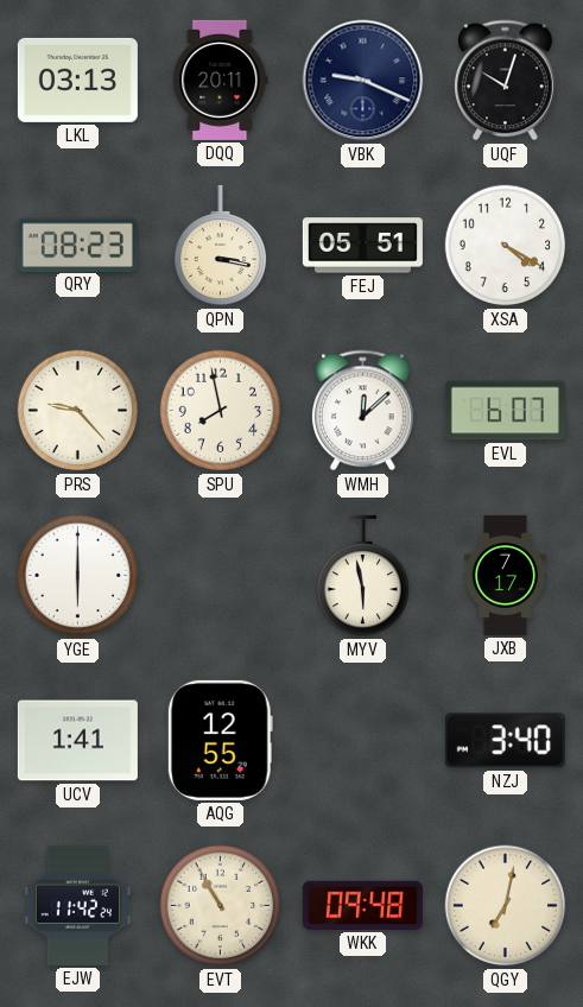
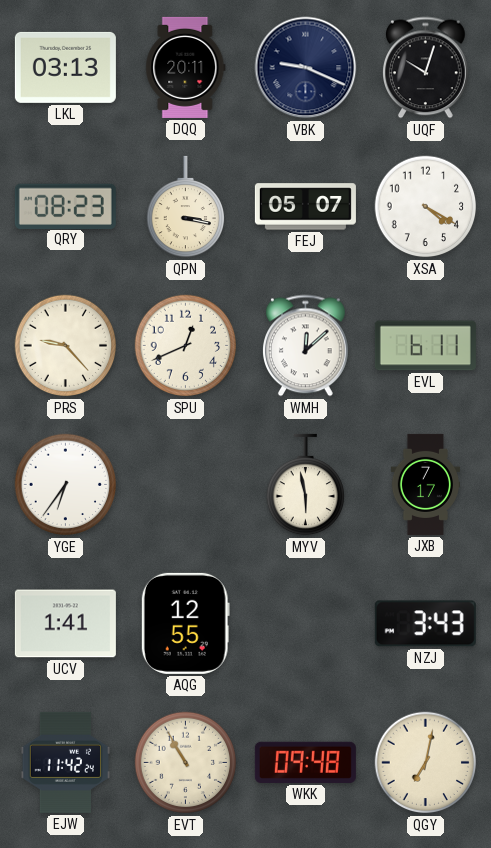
FEJ: 05:51 -> 05:07 (305, 207)
SPU: 7:58 -> 12:41 (186, 346)
EVL: 6:07 -> 6:11 (425, 346)
YGE: 6:00 -> 6:36 (66, 485)
NZJ: 3:40 -> 3:43 (425, 624)
